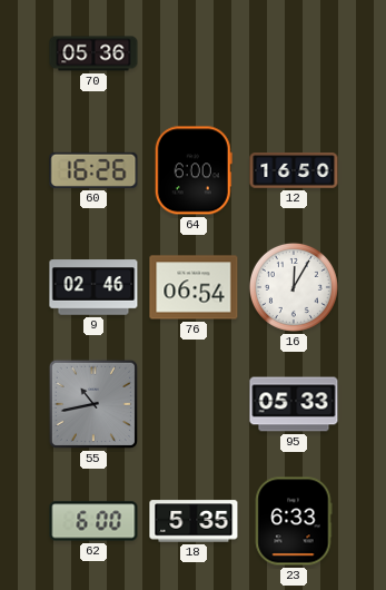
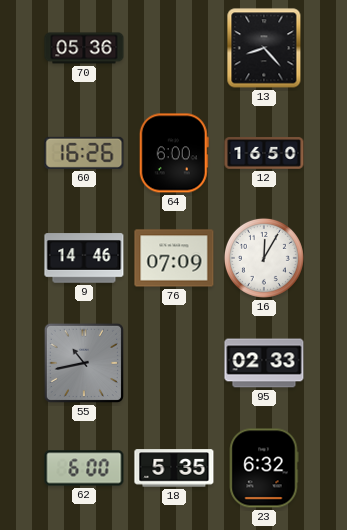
13: none -> 8:23 (264, 48)
9: 02:46 -> 14:46 (84, 258)
76: 06:54 -> 07:09 (174, 258)
95: 05:33 -> 02:33 (264, 363)
23: 6:33 -> 6:32 (264, 468)
